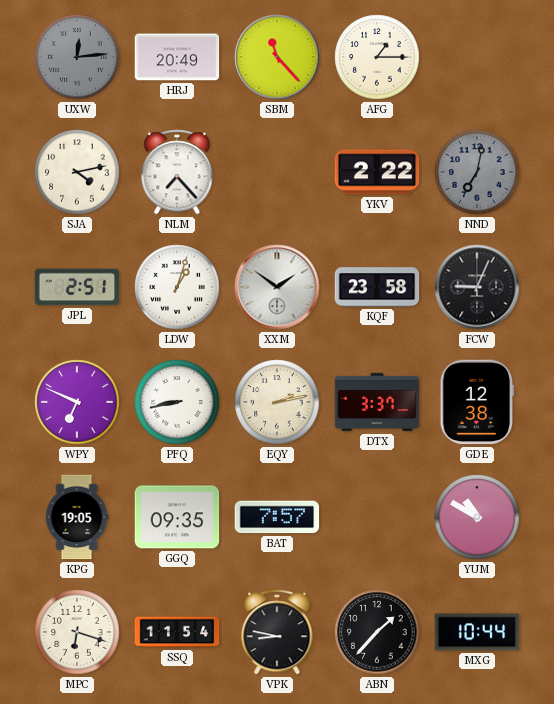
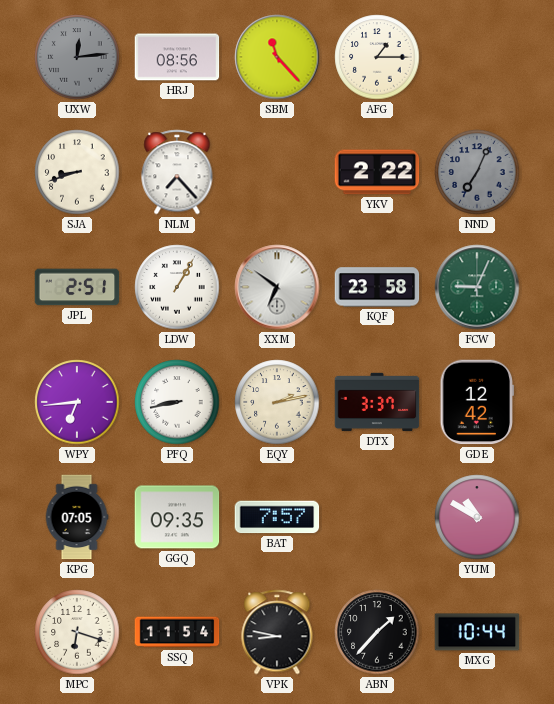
HRJ: 20:49 -> 08:56 (177, 57)
SJA: 4:13 -> 8:42 (77, 172)
NND: 7:02 -> 7:04 (477, 172)
LDW: 1:03 -> 1:05 (177, 287)
XXM: 1:51 -> 6:51 (277, 287)
FCW dial: black -> green (477, 287)
WPY: 6:49 -> 6:44 (77, 402)
GDE: 12:38 -> 12:42 (477, 402)
KPG: 19:05 -> 07:05 (77, 517)
